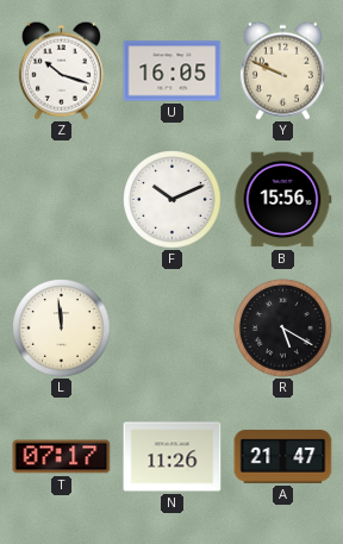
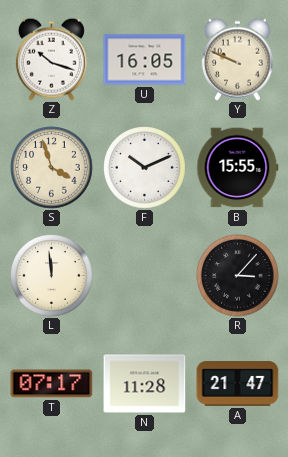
S: none -> 3:57 (52, 168)
B: 15:56 -> 15:55 (238, 168)
R: 5:20 -> 3:07 (238, 276)
N: 11:26 -> 11:28 (145, 384)
